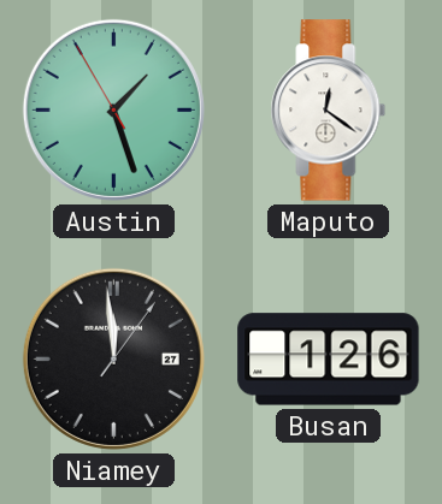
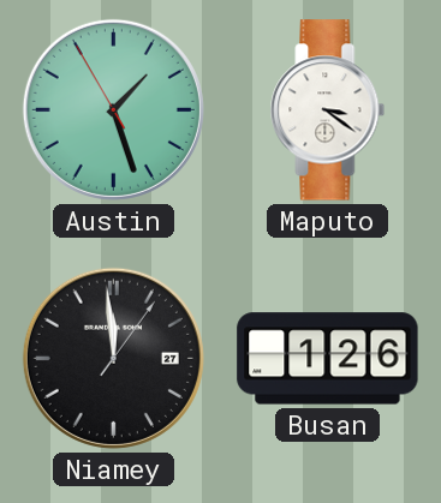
Maputo: 12:21 -> 3:21 (328, 110)
